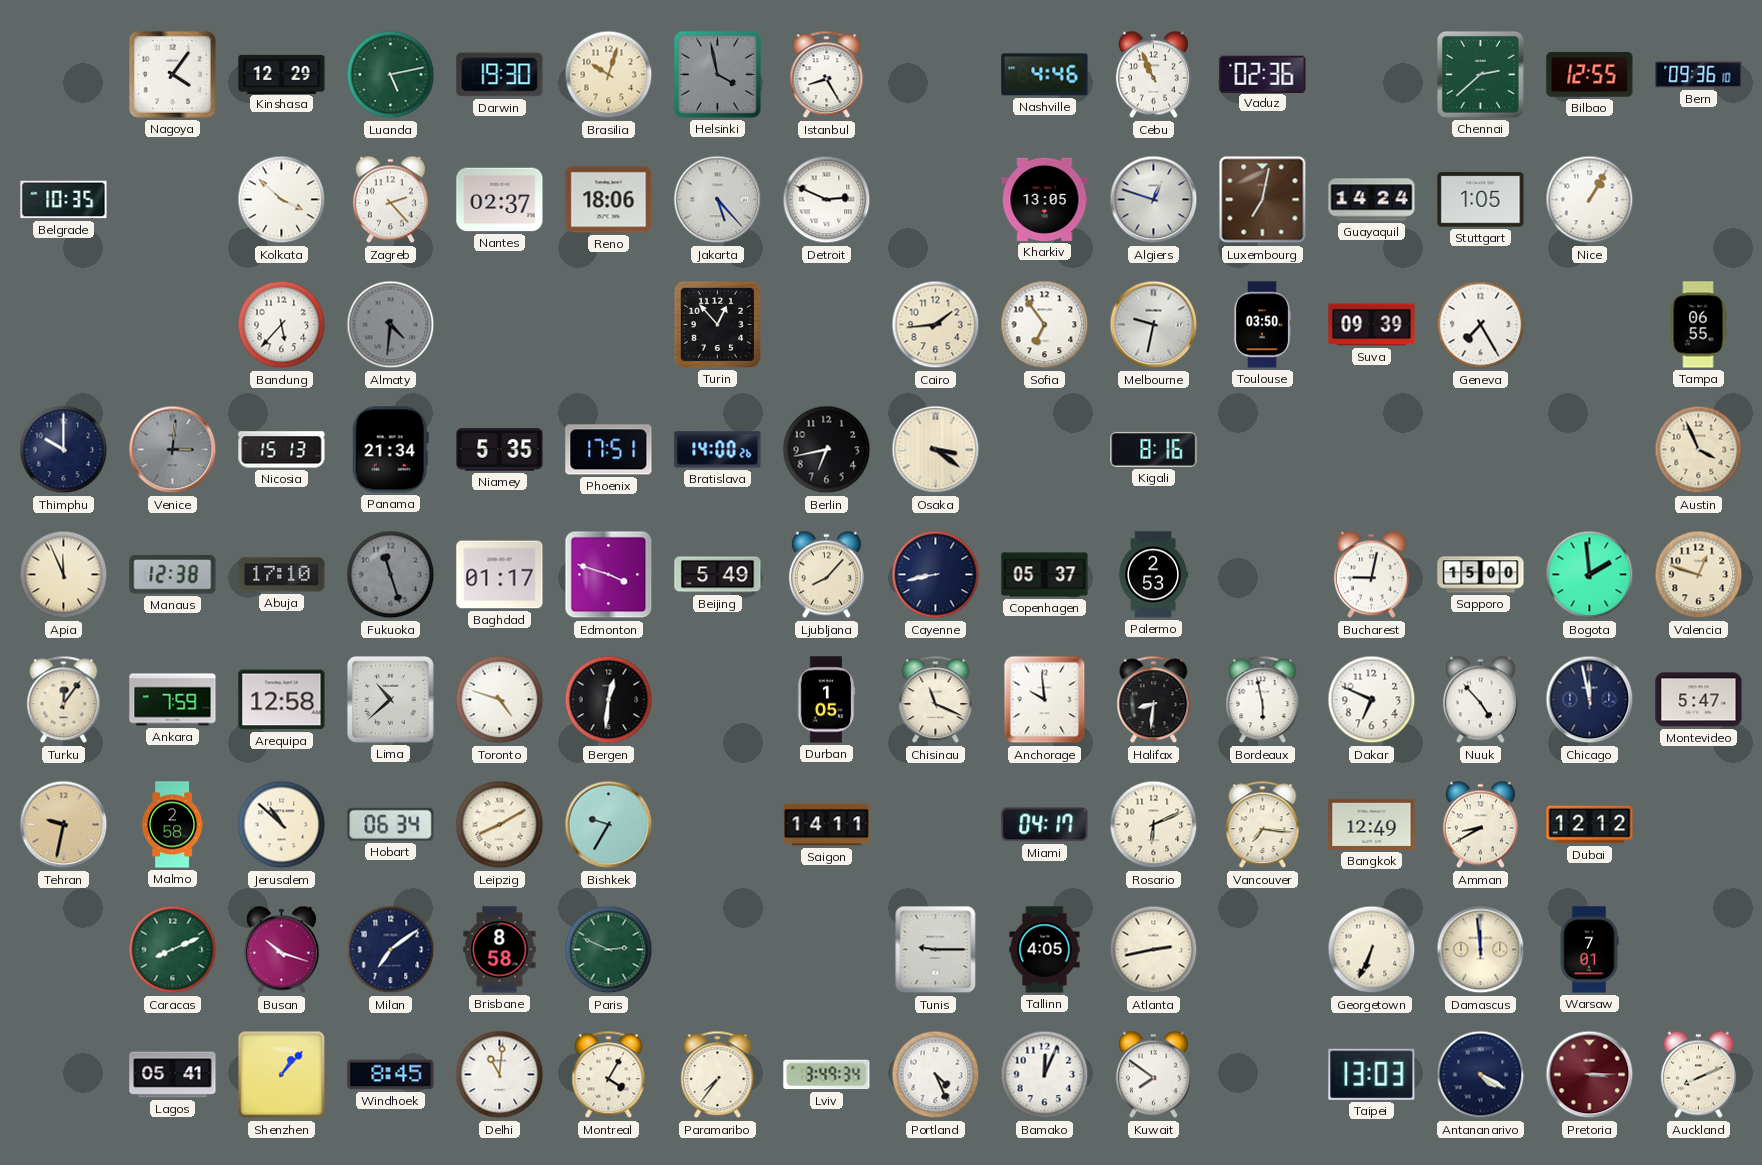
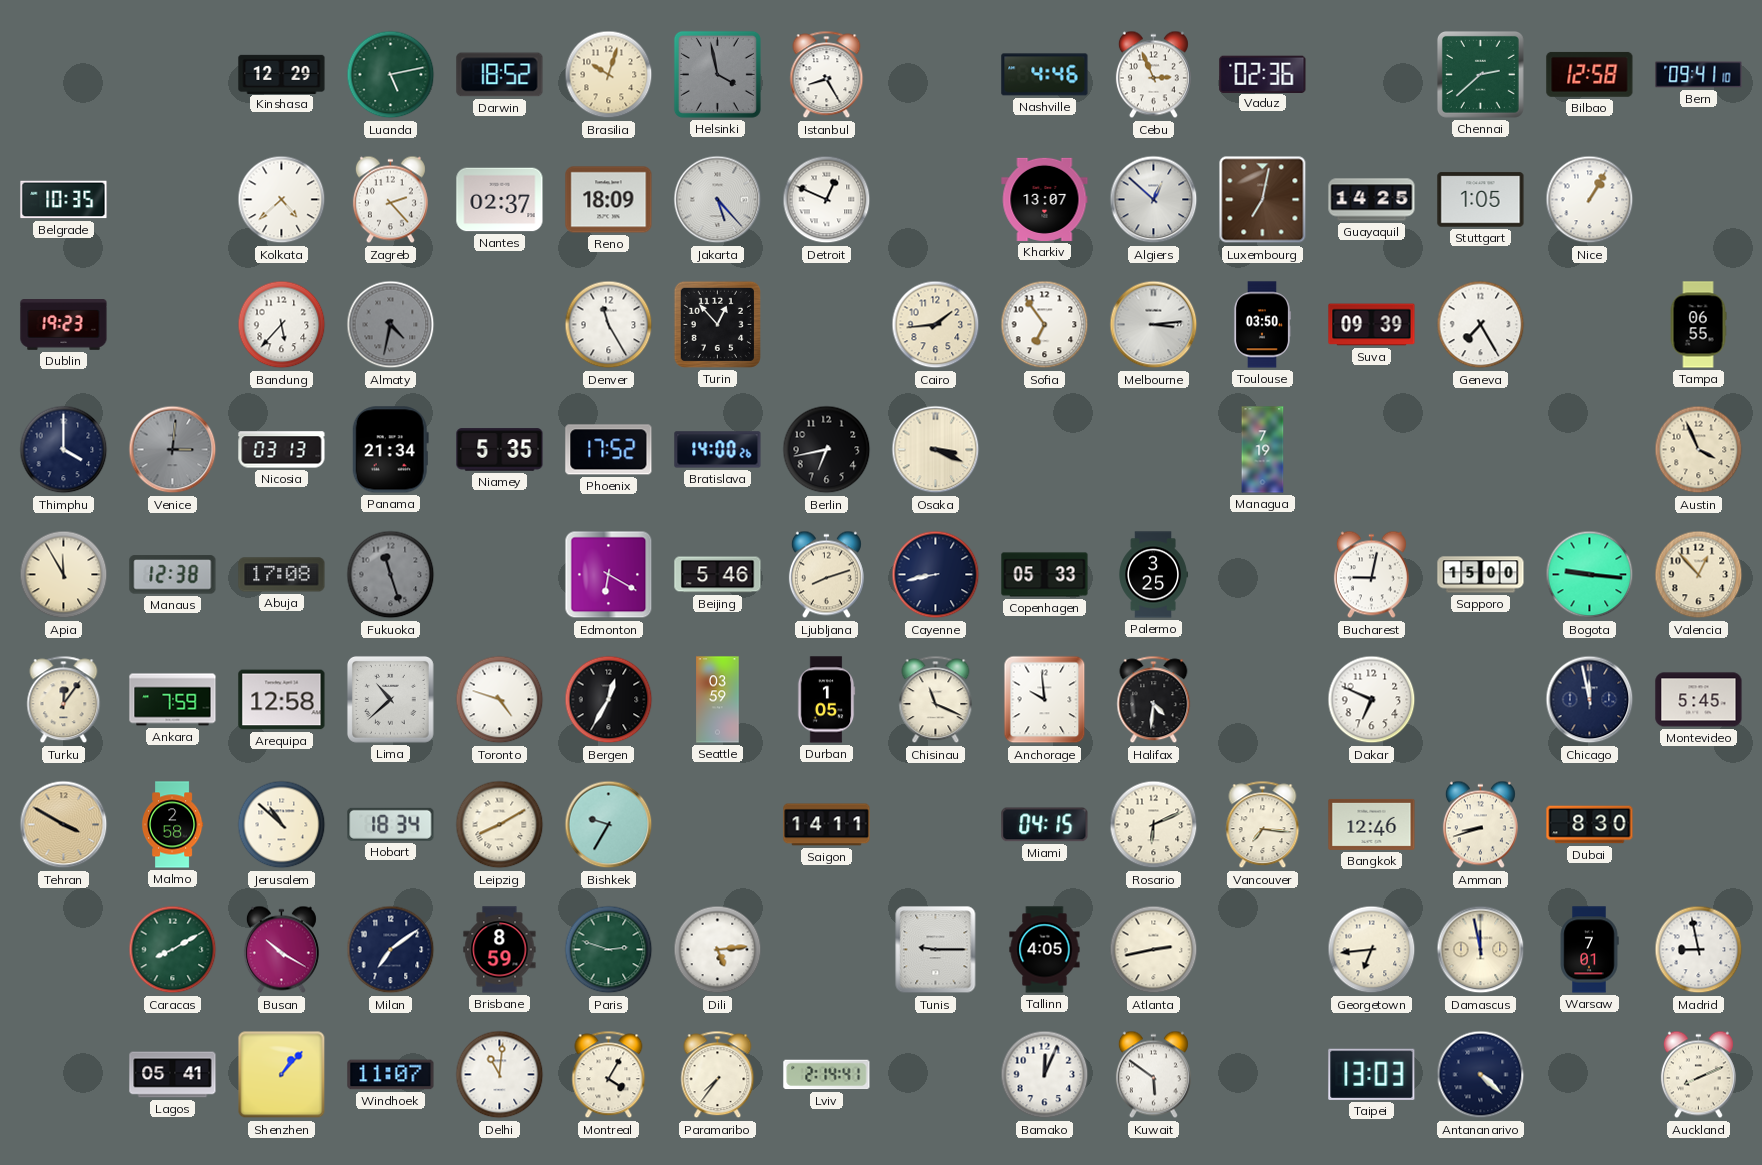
Nagoya: 4:06 -> none (172, 74)
Darwin: 19:30 -> 18:52 (500, 75)
Cebu: 10:56 -> 2:56 (1153, 75)
Bilbao: 12:55 -> 12:58 (1590, 74)
Bern: 09:36 -> 09:41 (1699, 75)
Kolkata: 3:52 -> 4:38 (282, 200)
Reno: 18:06 -> 18:09 (609, 200)
Detroit: 2:49 -> 12:49 (827, 200)
Kharkiv: 13:05 -> 13:07 (1045, 199)
Algiers: 12:48 -> 12:52 (1154, 200)
Guayaquil: 14:24 -> 14:25 (1372, 200)
Dublin: none -> 19:23 (64, 325)
Almaty: 4:31 -> 4:32 (391, 325)
Denver: none -> 11:25 (609, 325)
Melbourne: 9:32 -> 3:14 (1154, 325)
Thimphu: 10:00 -> 4:00 (64, 450)
Nicosia: 15:13 -> 03:13 (282, 450)
Phoenix: 17:51 -> 17:52 (609, 450)
Osaka: 3:21 -> 3:19 (936, 450)
Kigali: 8:16 -> none (1154, 449)
Managua: none -> 7:19 (1263, 450)
Apia: 11:56 -> 11:55 (64, 575)
Abuja: 17:10 -> 17:08 (282, 575)
Baghdad: 01:17 -> none (500, 575)
Edmonton: 3:48 -> 6:20 (609, 575)
Beijing: 5:49 -> 5:46 (718, 575)
Ljubljana: 8:07 -> 8:12 (826, 575)
Copenhagen: 05:37 -> 05:33 (1045, 575)
Palermo: 2:53 -> 3:25 (1153, 575)
Bogota: 1:59 -> 9:16 (1590, 575)
Valencia: 12:48 -> 12:53 (1699, 575)
Bergen: 12:31 -> 12:35 (609, 700)
Seattle: none -> 03:59 (718, 700)
Halifax: 8:31 -> 4:31 (1154, 700)
Bordeaux: 5:58 -> none (1263, 700)
Nuuk: 4:53 -> none (1480, 700)
Montevideo: 5:47 -> 5:45 (1699, 700)
Tehran: 9:32 -> 3:50 (64, 825)
Hobart: 06:34 -> 18:34 (391, 824)
Miami: 04:17 -> 04:15 (1045, 825)
Bangkok: 12:49 -> 12:46 (1372, 824)
Amman: 8:40 -> 8:42 (1480, 825)
Dubai: 12:12 -> 8:30 (1590, 825)
Caracas: 8:11 -> 8:10 (173, 950)
Busan: 10:18 -> 10:20 (281, 950)
Brisbane: 8:58 -> 8:59 (500, 950)
Paris: 2:49 -> 2:48 (609, 950)
Dili: none -> 5:14 (718, 950)
Georgetown: 6:34 -> 6:44 (1372, 950)
Damascus: 11:59 -> 11:58 (1481, 950)
Madrid: none -> 8:58 (1699, 950)
Windhoek: 8:45 -> 11:07 (391, 1075)
Lviv: 3:49 -> 2:14 (827, 1075)
Portland: 4:26 -> none (936, 1075)
Kuwait: 7:51 -> 5:51 (1153, 1075)
Antananarivo: 4:20 -> 4:22 (1481, 1075)
Pretoria: 3:15 -> none (1590, 1075)
